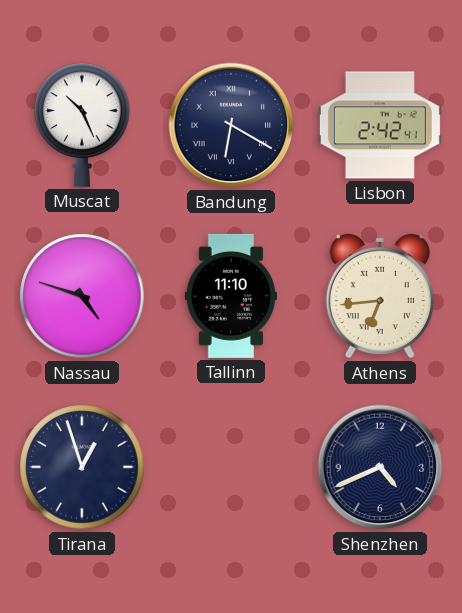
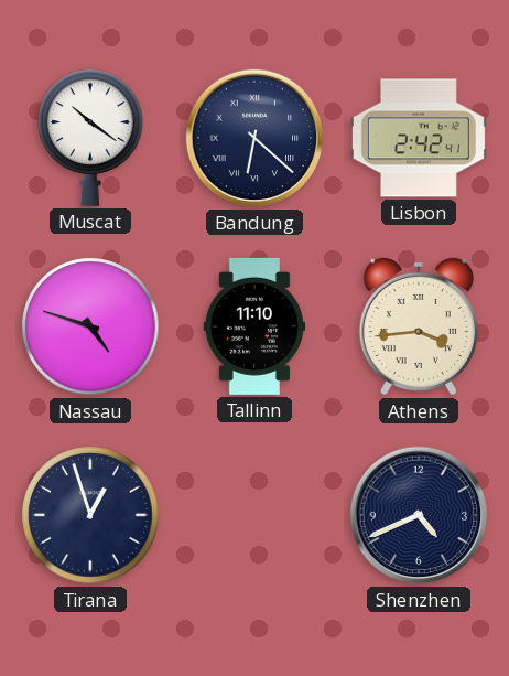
Muscat: 10:26 -> 10:21 (91, 138)
Bandung: 6:20 -> 6:22 (254, 138)
Athens: 6:44 -> 3:44 (419, 326)
